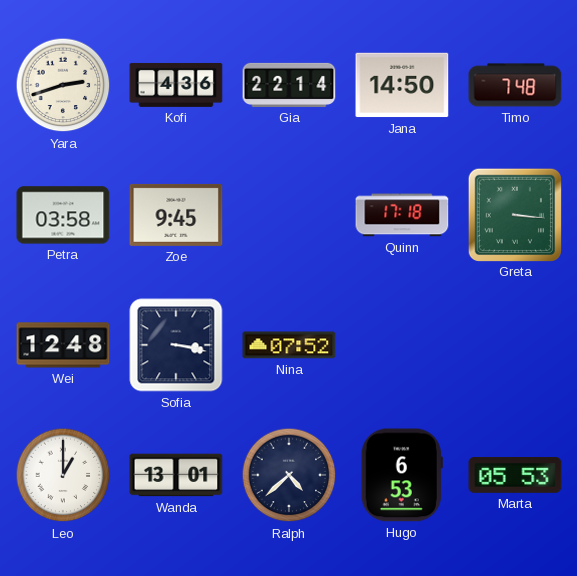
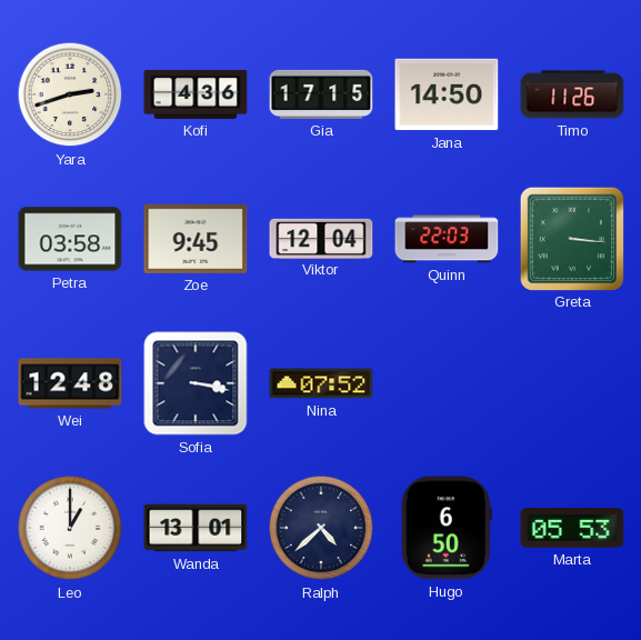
Gia: 22:14 -> 17:15 (321, 94)
Timo: 7:48 -> 11:26 (572, 94)
Viktor: none -> 12:04 (321, 238)
Quinn: 17:18 -> 22:03 (447, 239)
Hugo: 6:53 -> 6:50 (447, 528)
